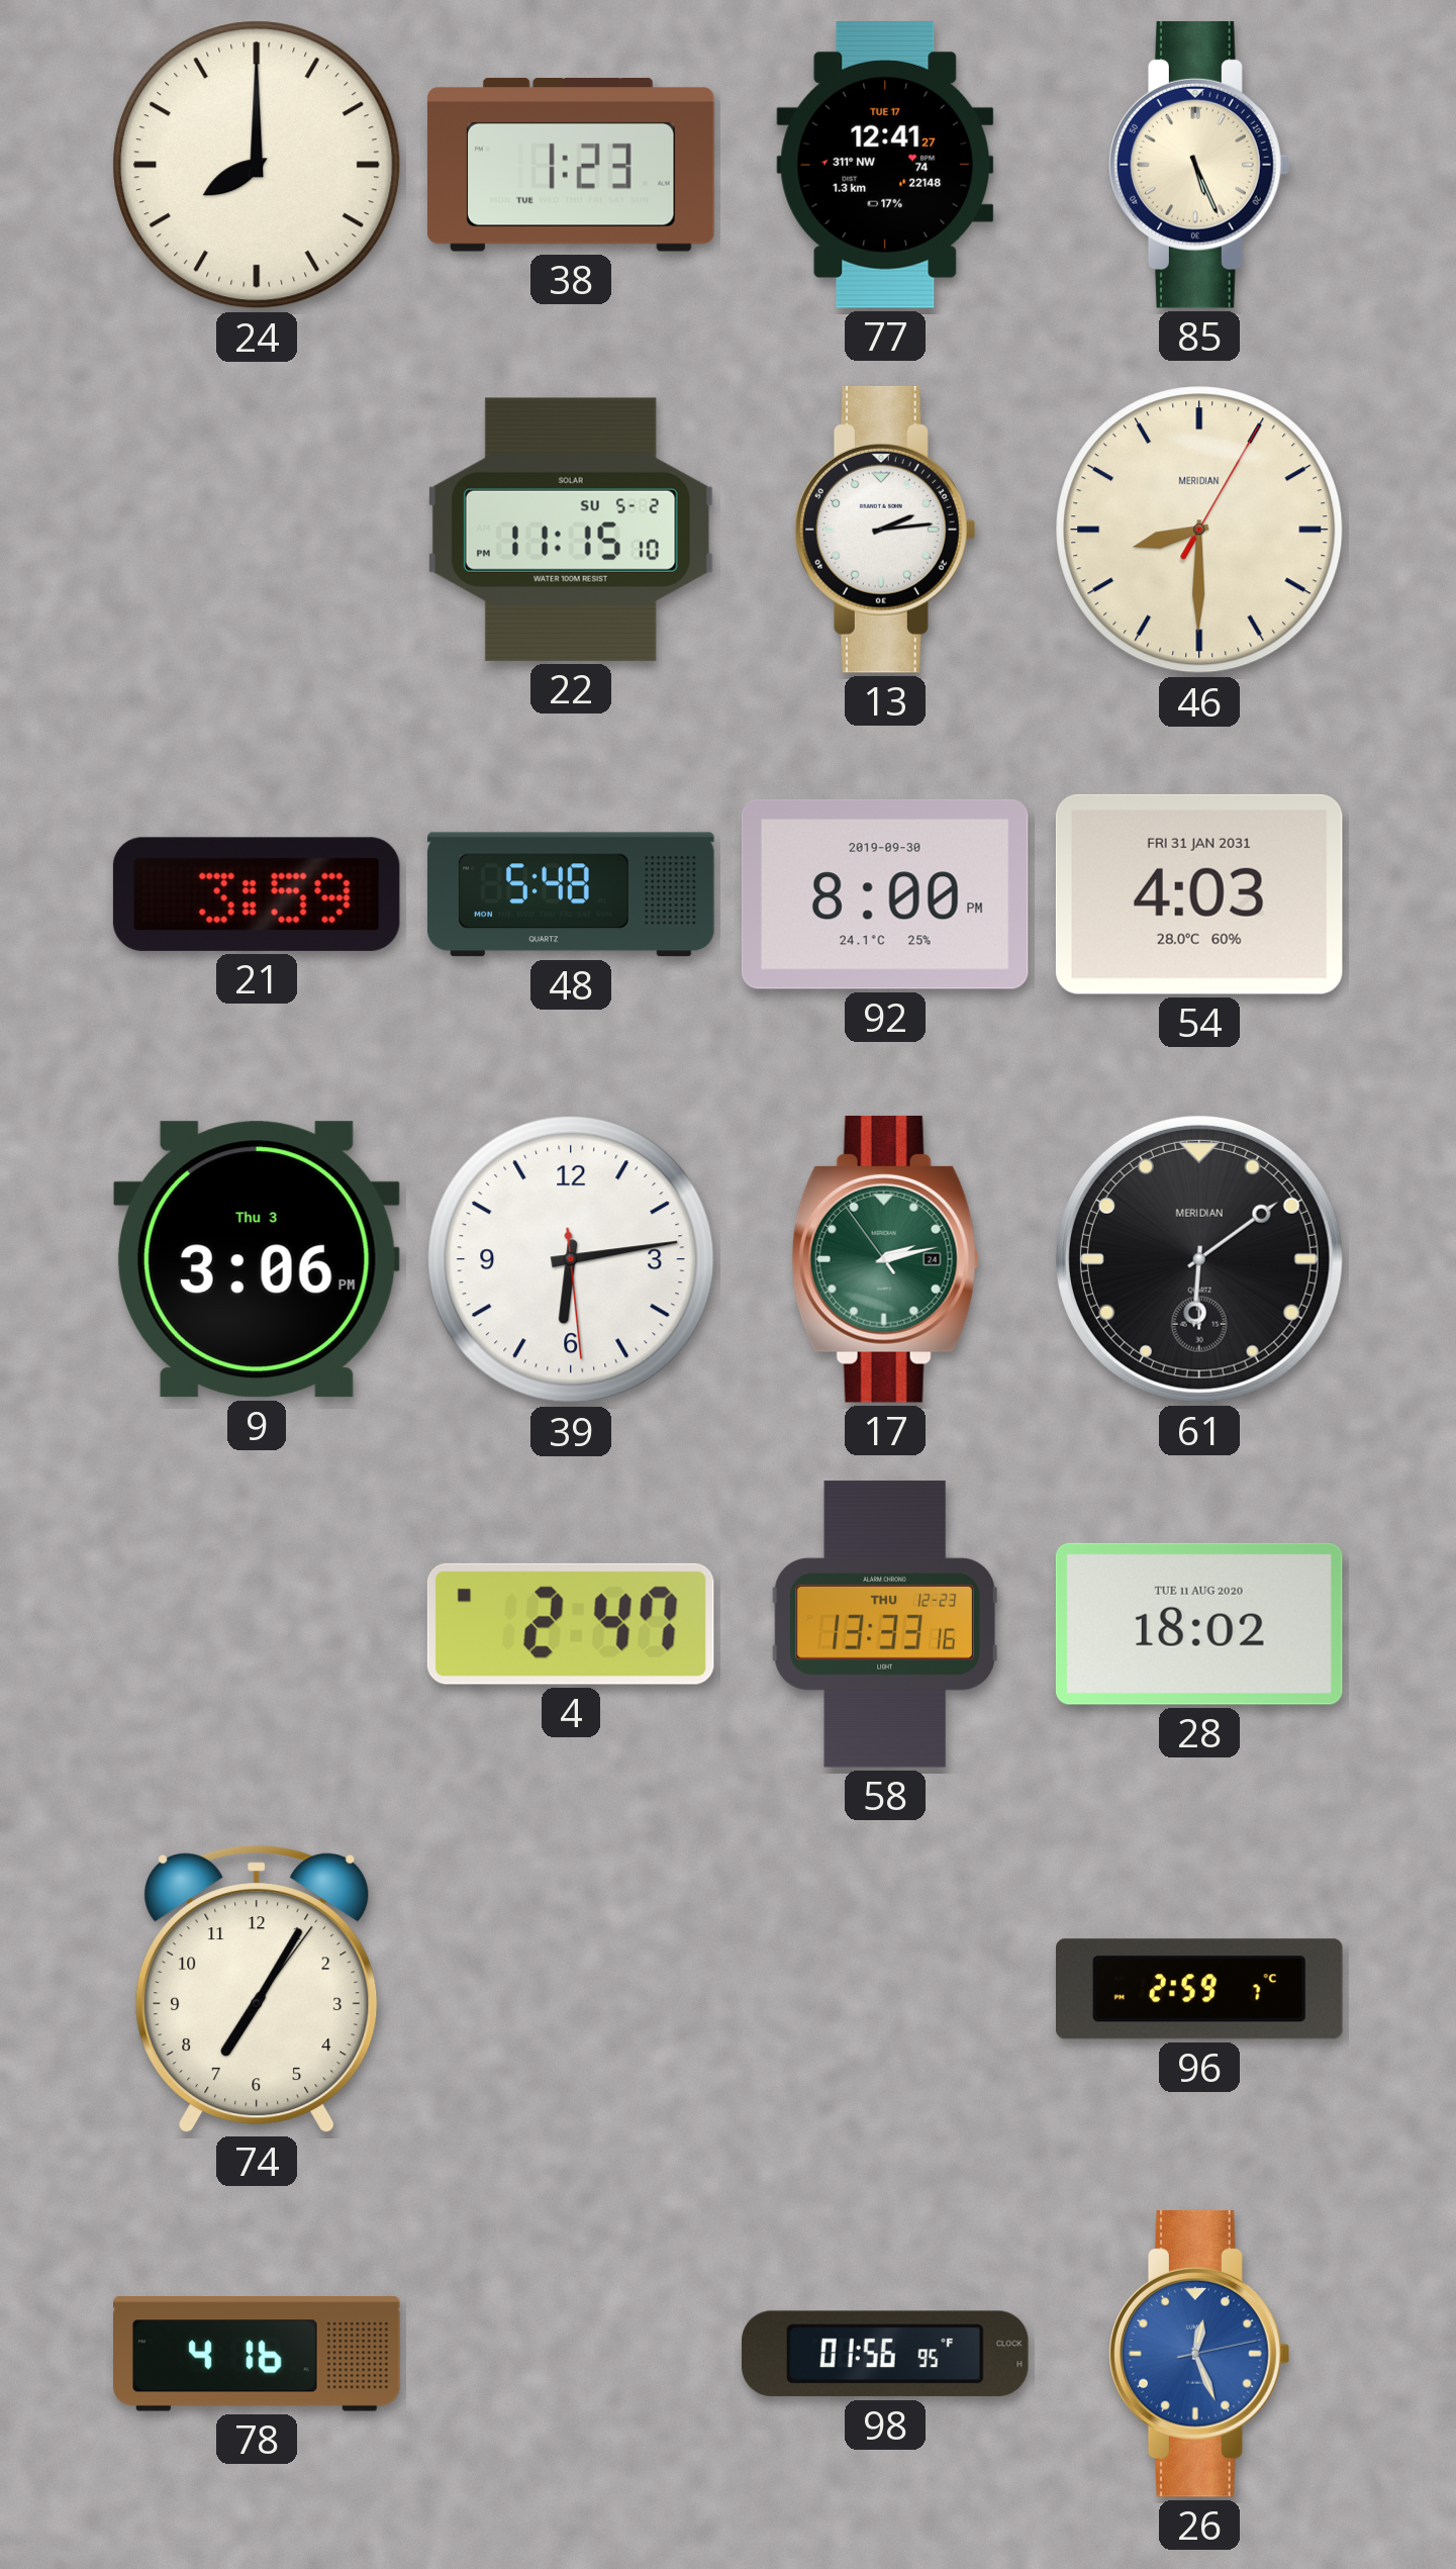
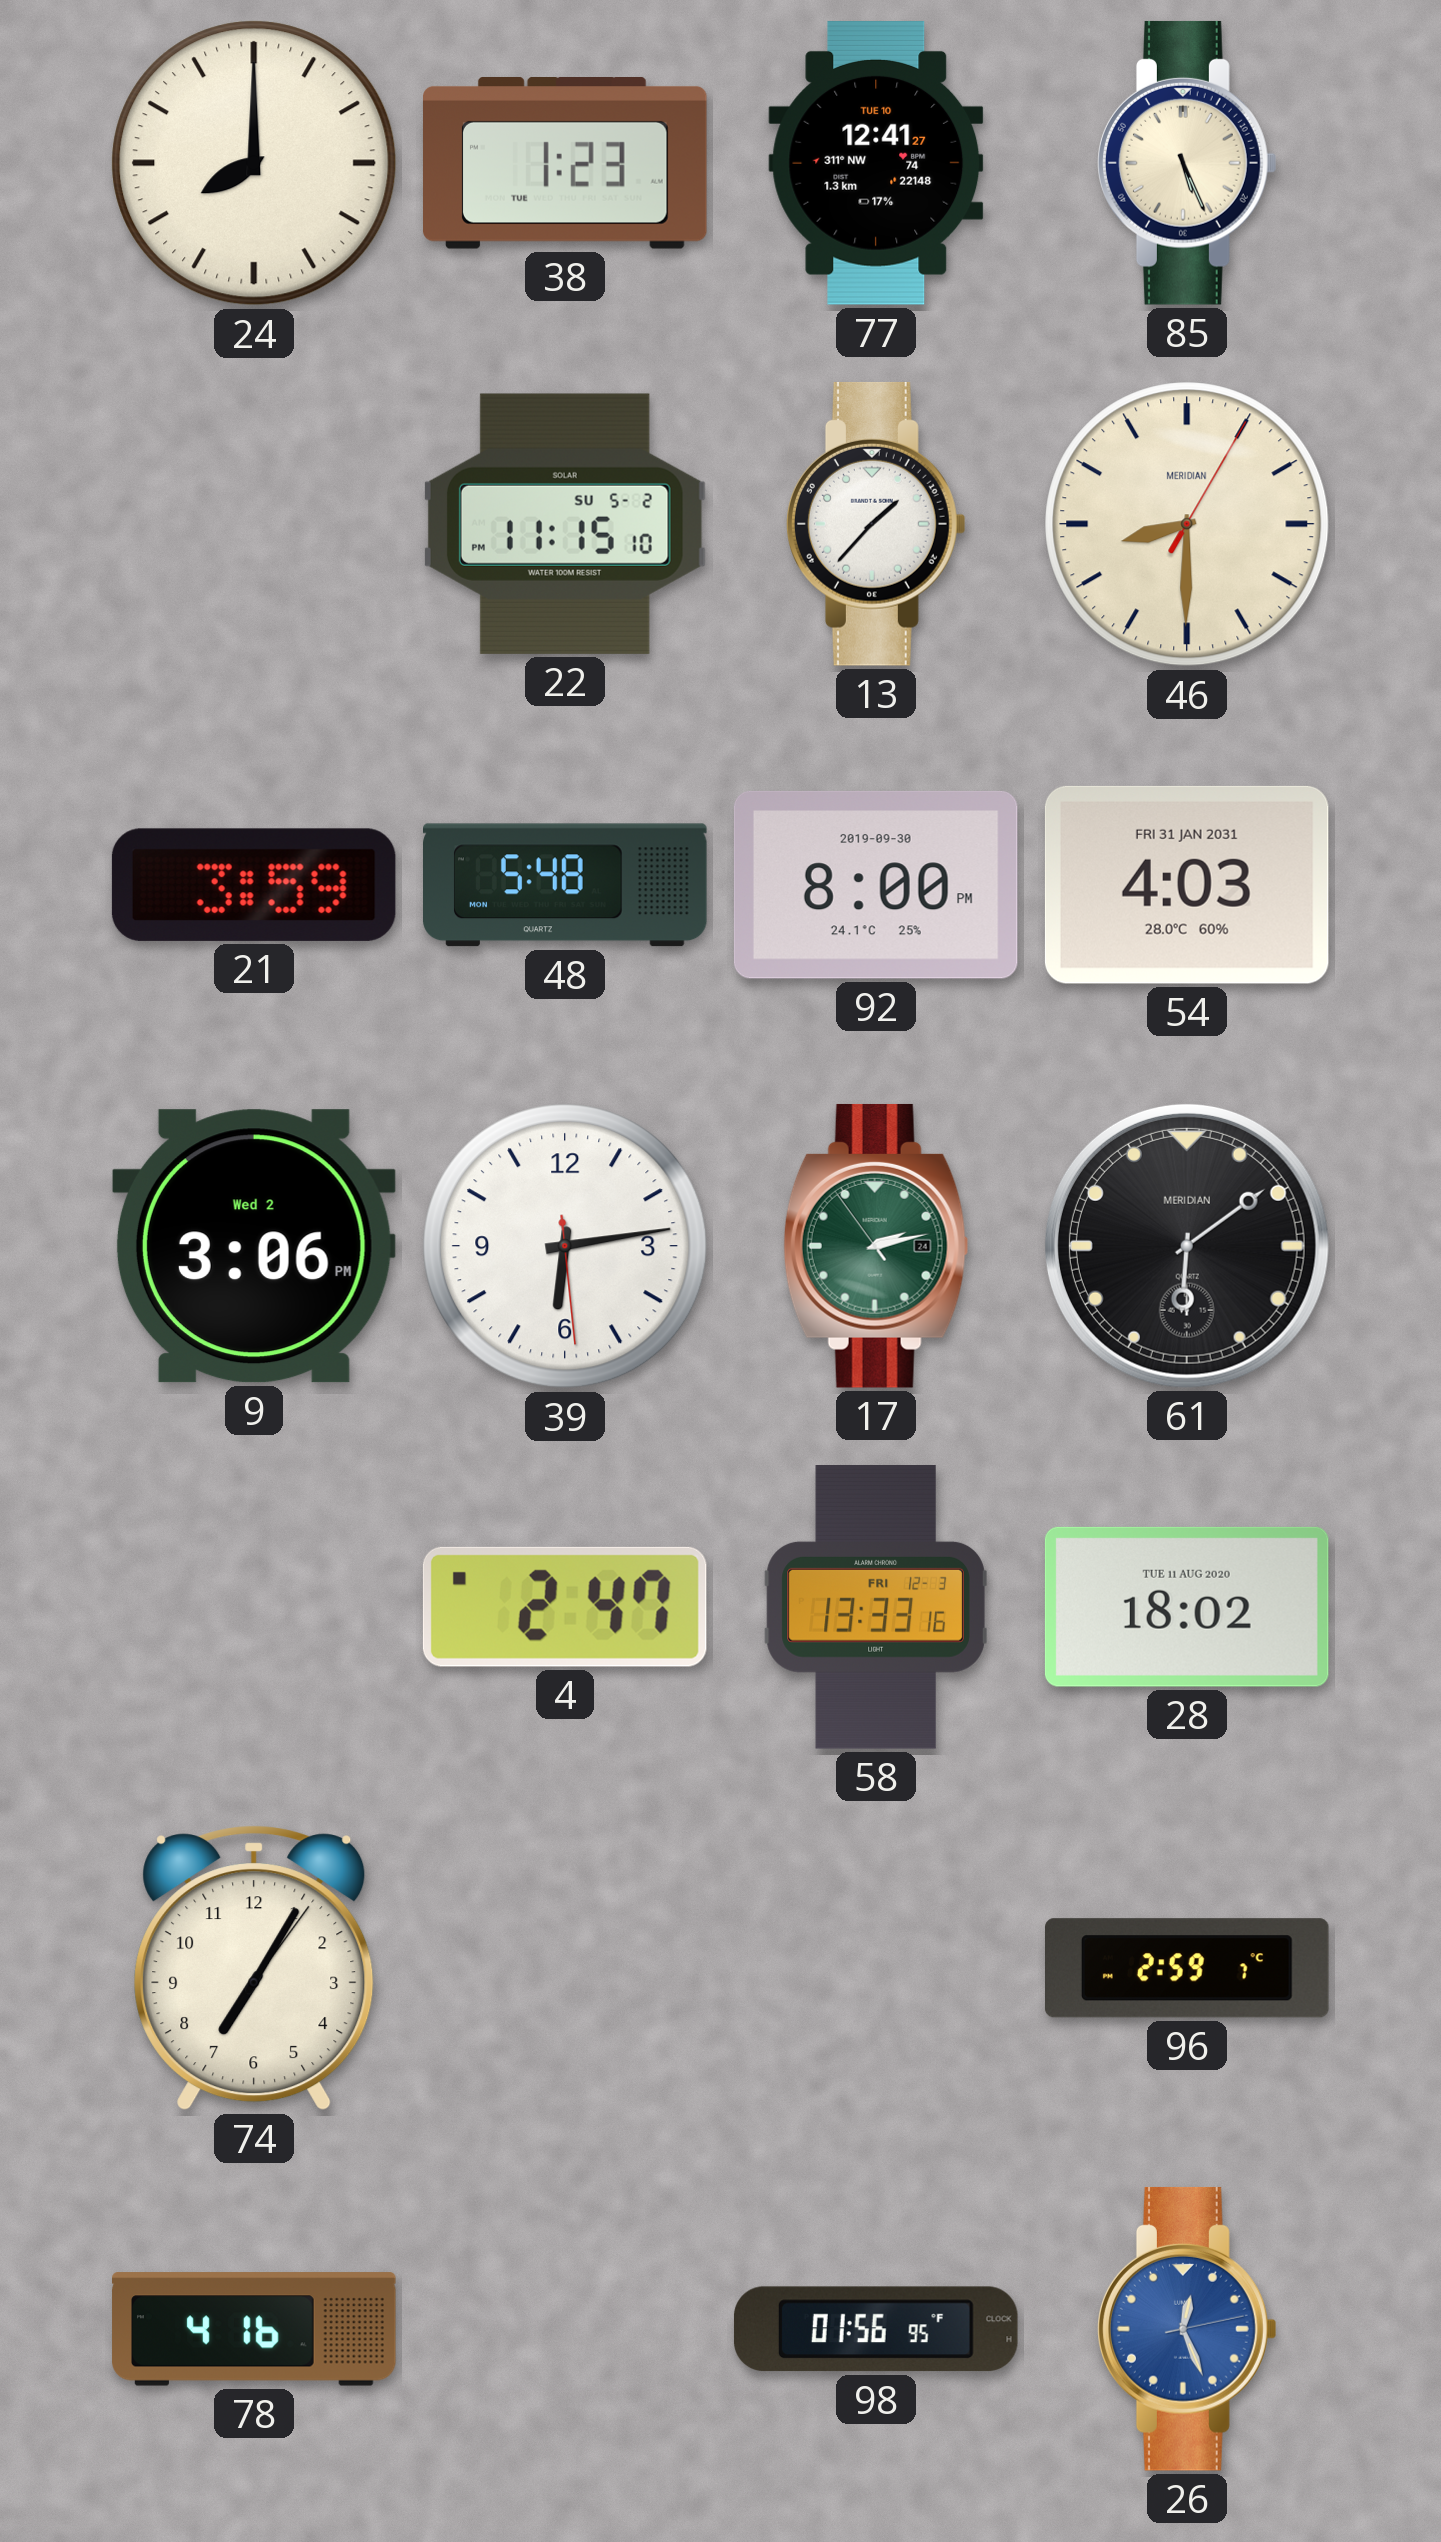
77 date: TUE 17 -> TUE 10 (876, 163)
13: 2:14 -> 1:37 (877, 524)
9 date: Thu 3 -> Wed 2 (254, 1246)
58 date: THU 12-23 -> FRI 12-3 (876, 1607)
